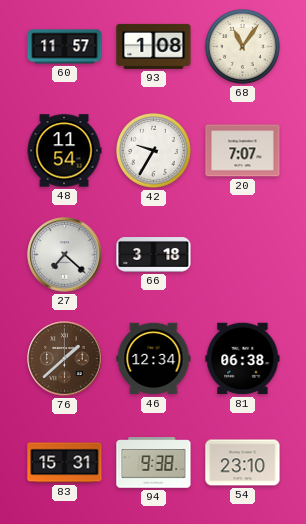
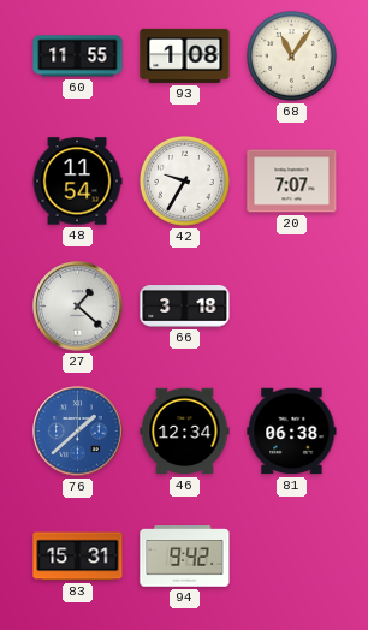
60: 11:57 -> 11:55 (78, 57)
27: 7:22 -> 1:22 (78, 307)
76 dial: brown -> blue (78, 432)
94: 9:38 -> 9:42 (185, 557)
54: 23:10 -> none (243, 463)
